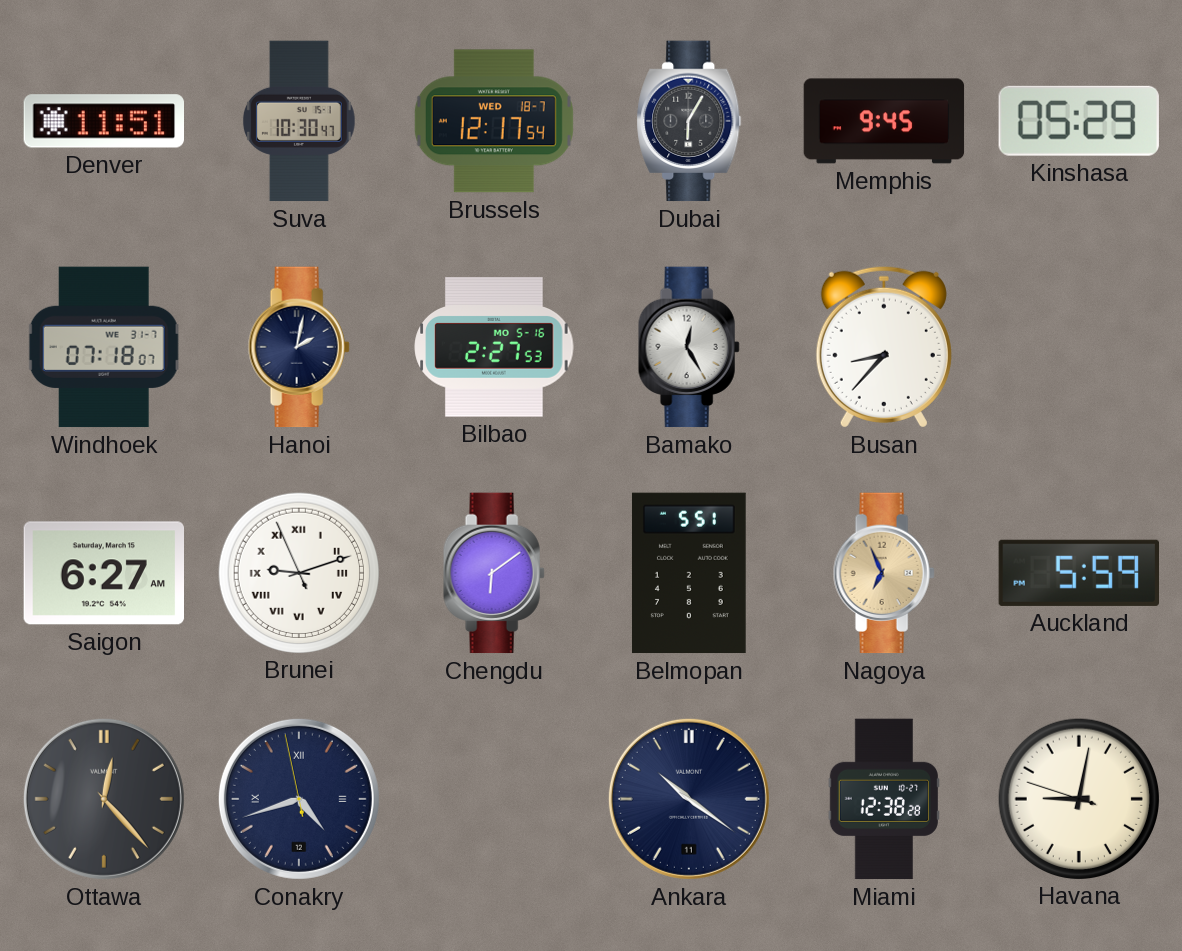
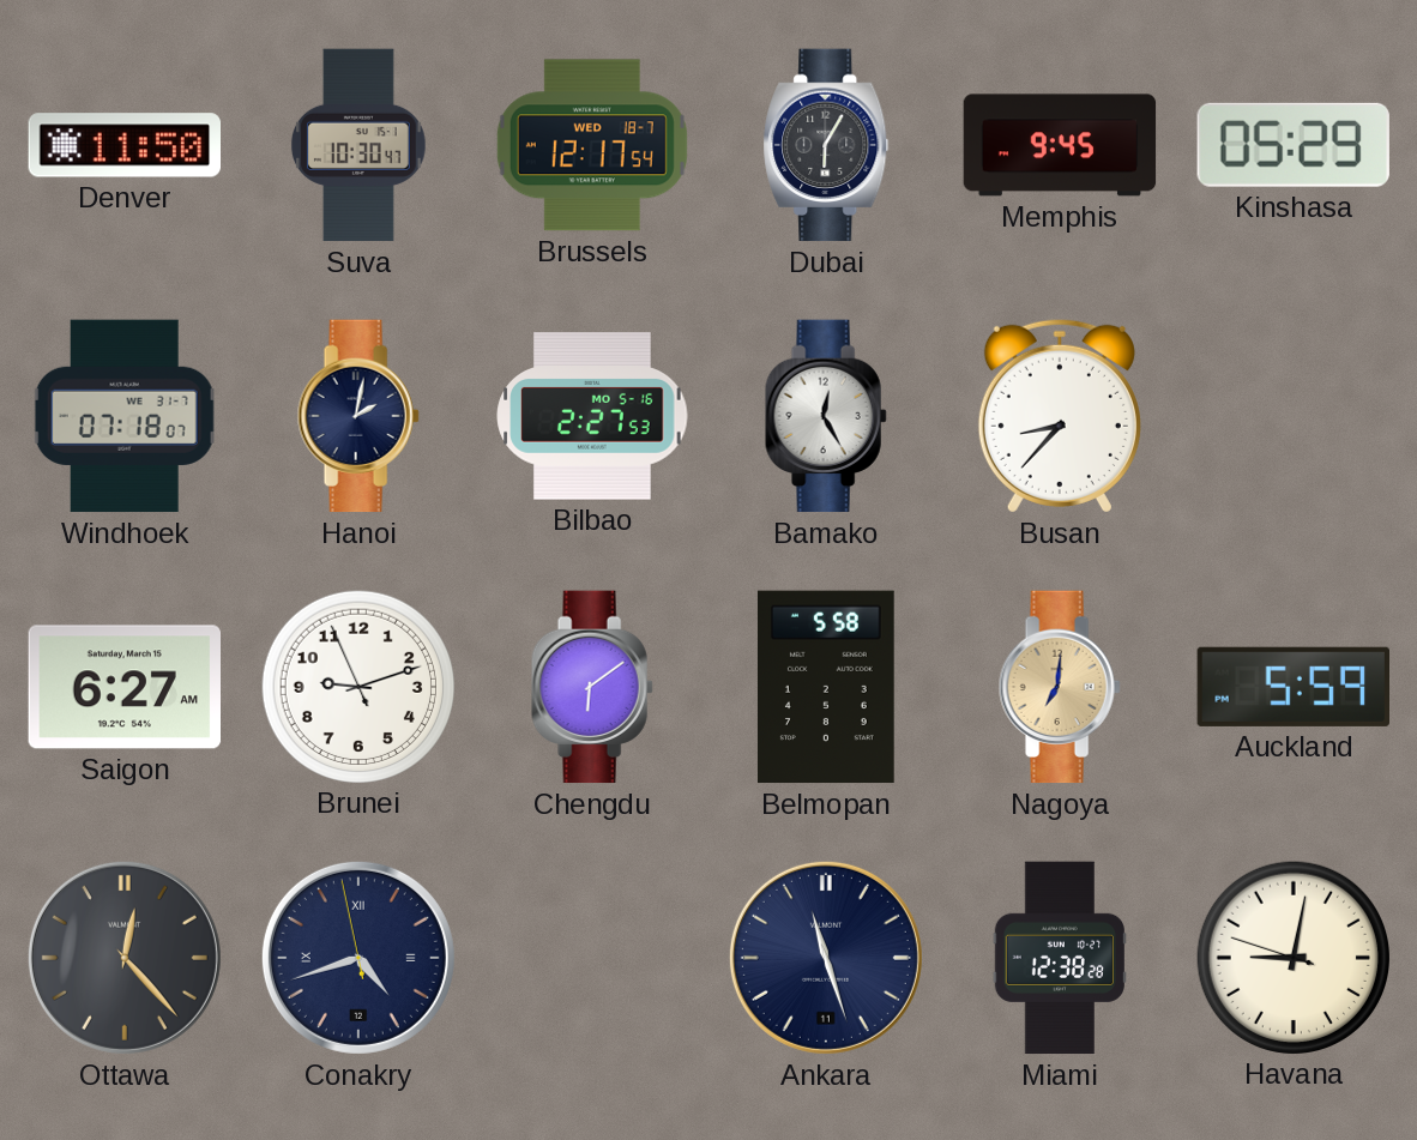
Denver: 11:51 -> 11:50 (123, 145)
Brunei numerals: Roman -> Arabic (357, 686)
Belmopan: 5:51 -> 5:58 (826, 687)
Nagoya: 6:56 -> 7:01 (1060, 687)
Ankara: 10:21 -> 11:27 (826, 958)
